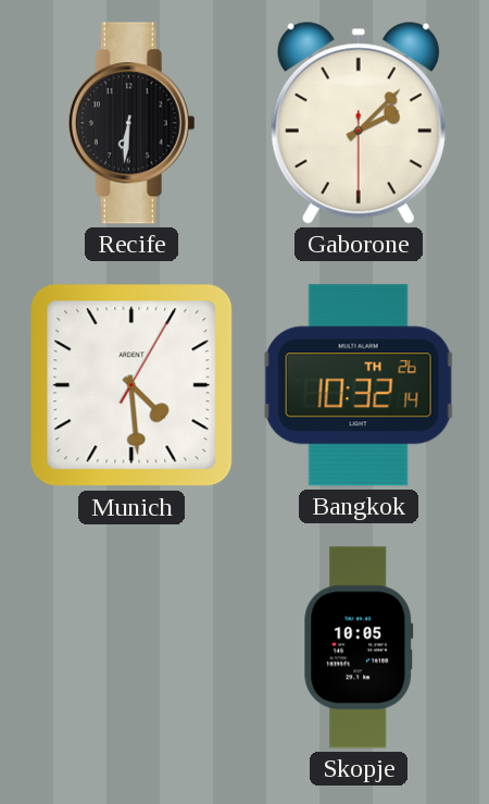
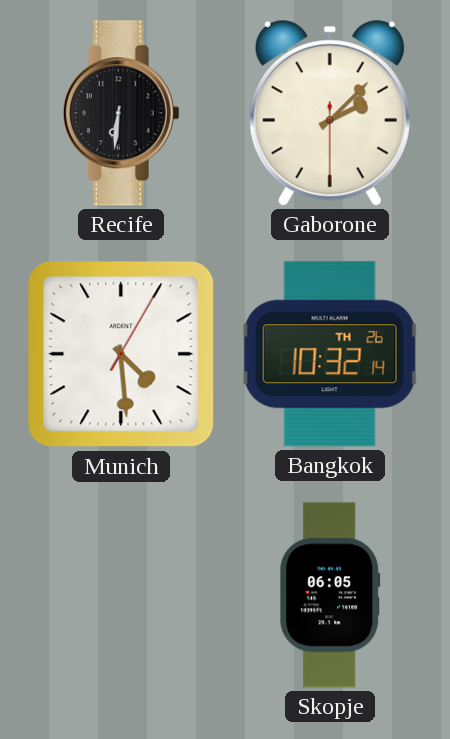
Skopje: 10:05 -> 06:05 (330, 595)
